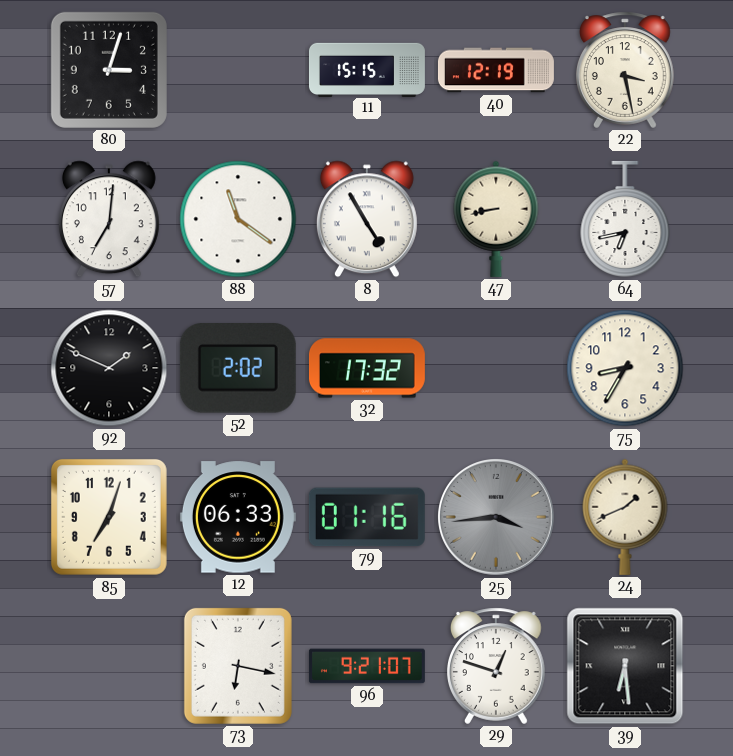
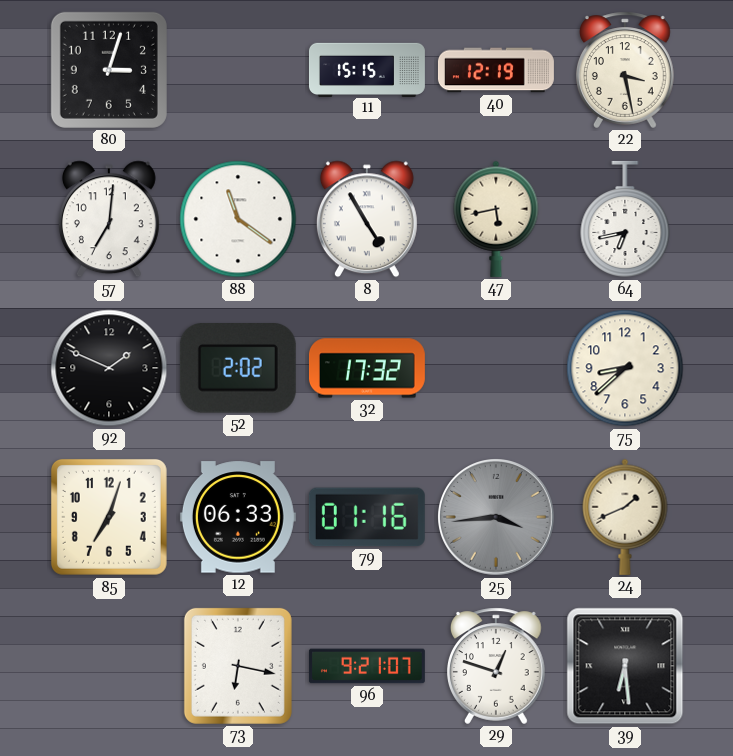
47: 8:43 -> 5:43 (496, 219)
75: 8:35 -> 8:38 (625, 368)
